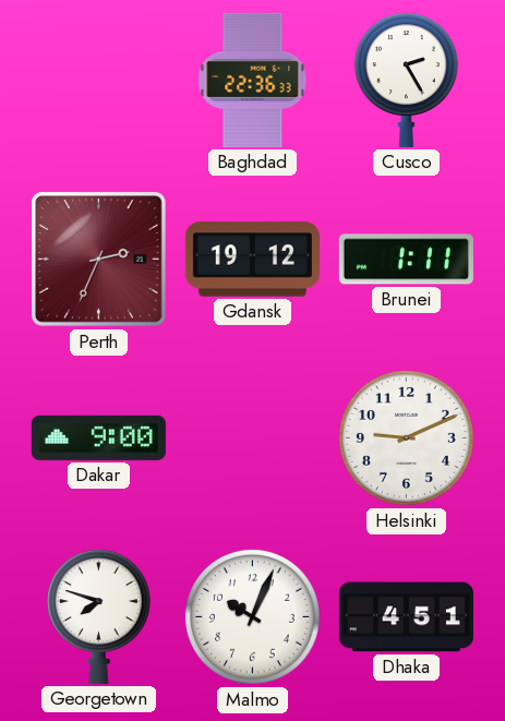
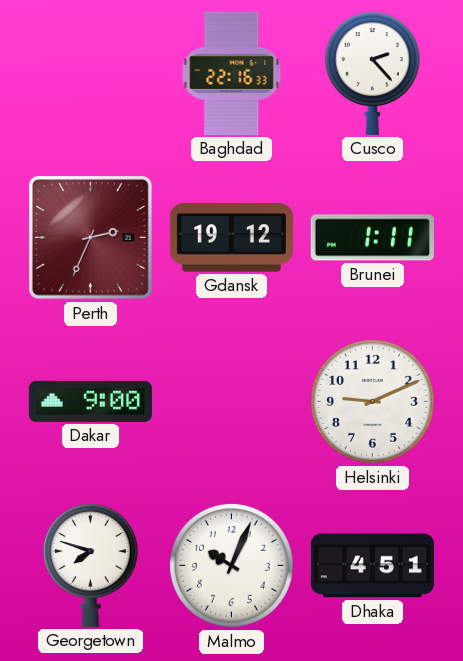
Baghdad: 22:36 -> 22:16 (232, 73)
Cusco: 2:25 -> 2:23 (372, 73)
